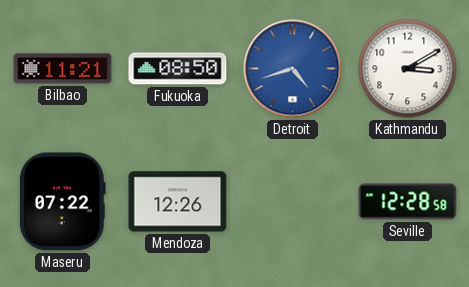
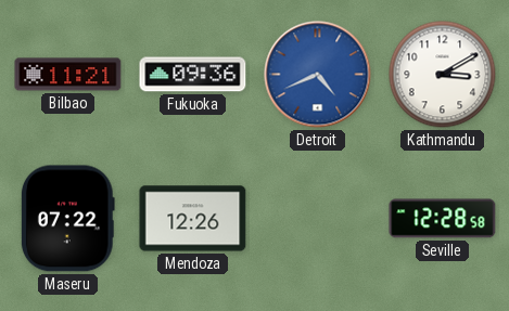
Fukuoka: 08:50 -> 09:36 (193, 75)
Detroit: 4:42 -> 4:41 (318, 75)
